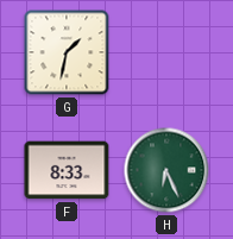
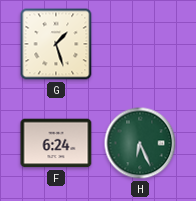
G: 1:32 -> 1:27 (56, 44)
F: 8:33 -> 6:24 (56, 143)
